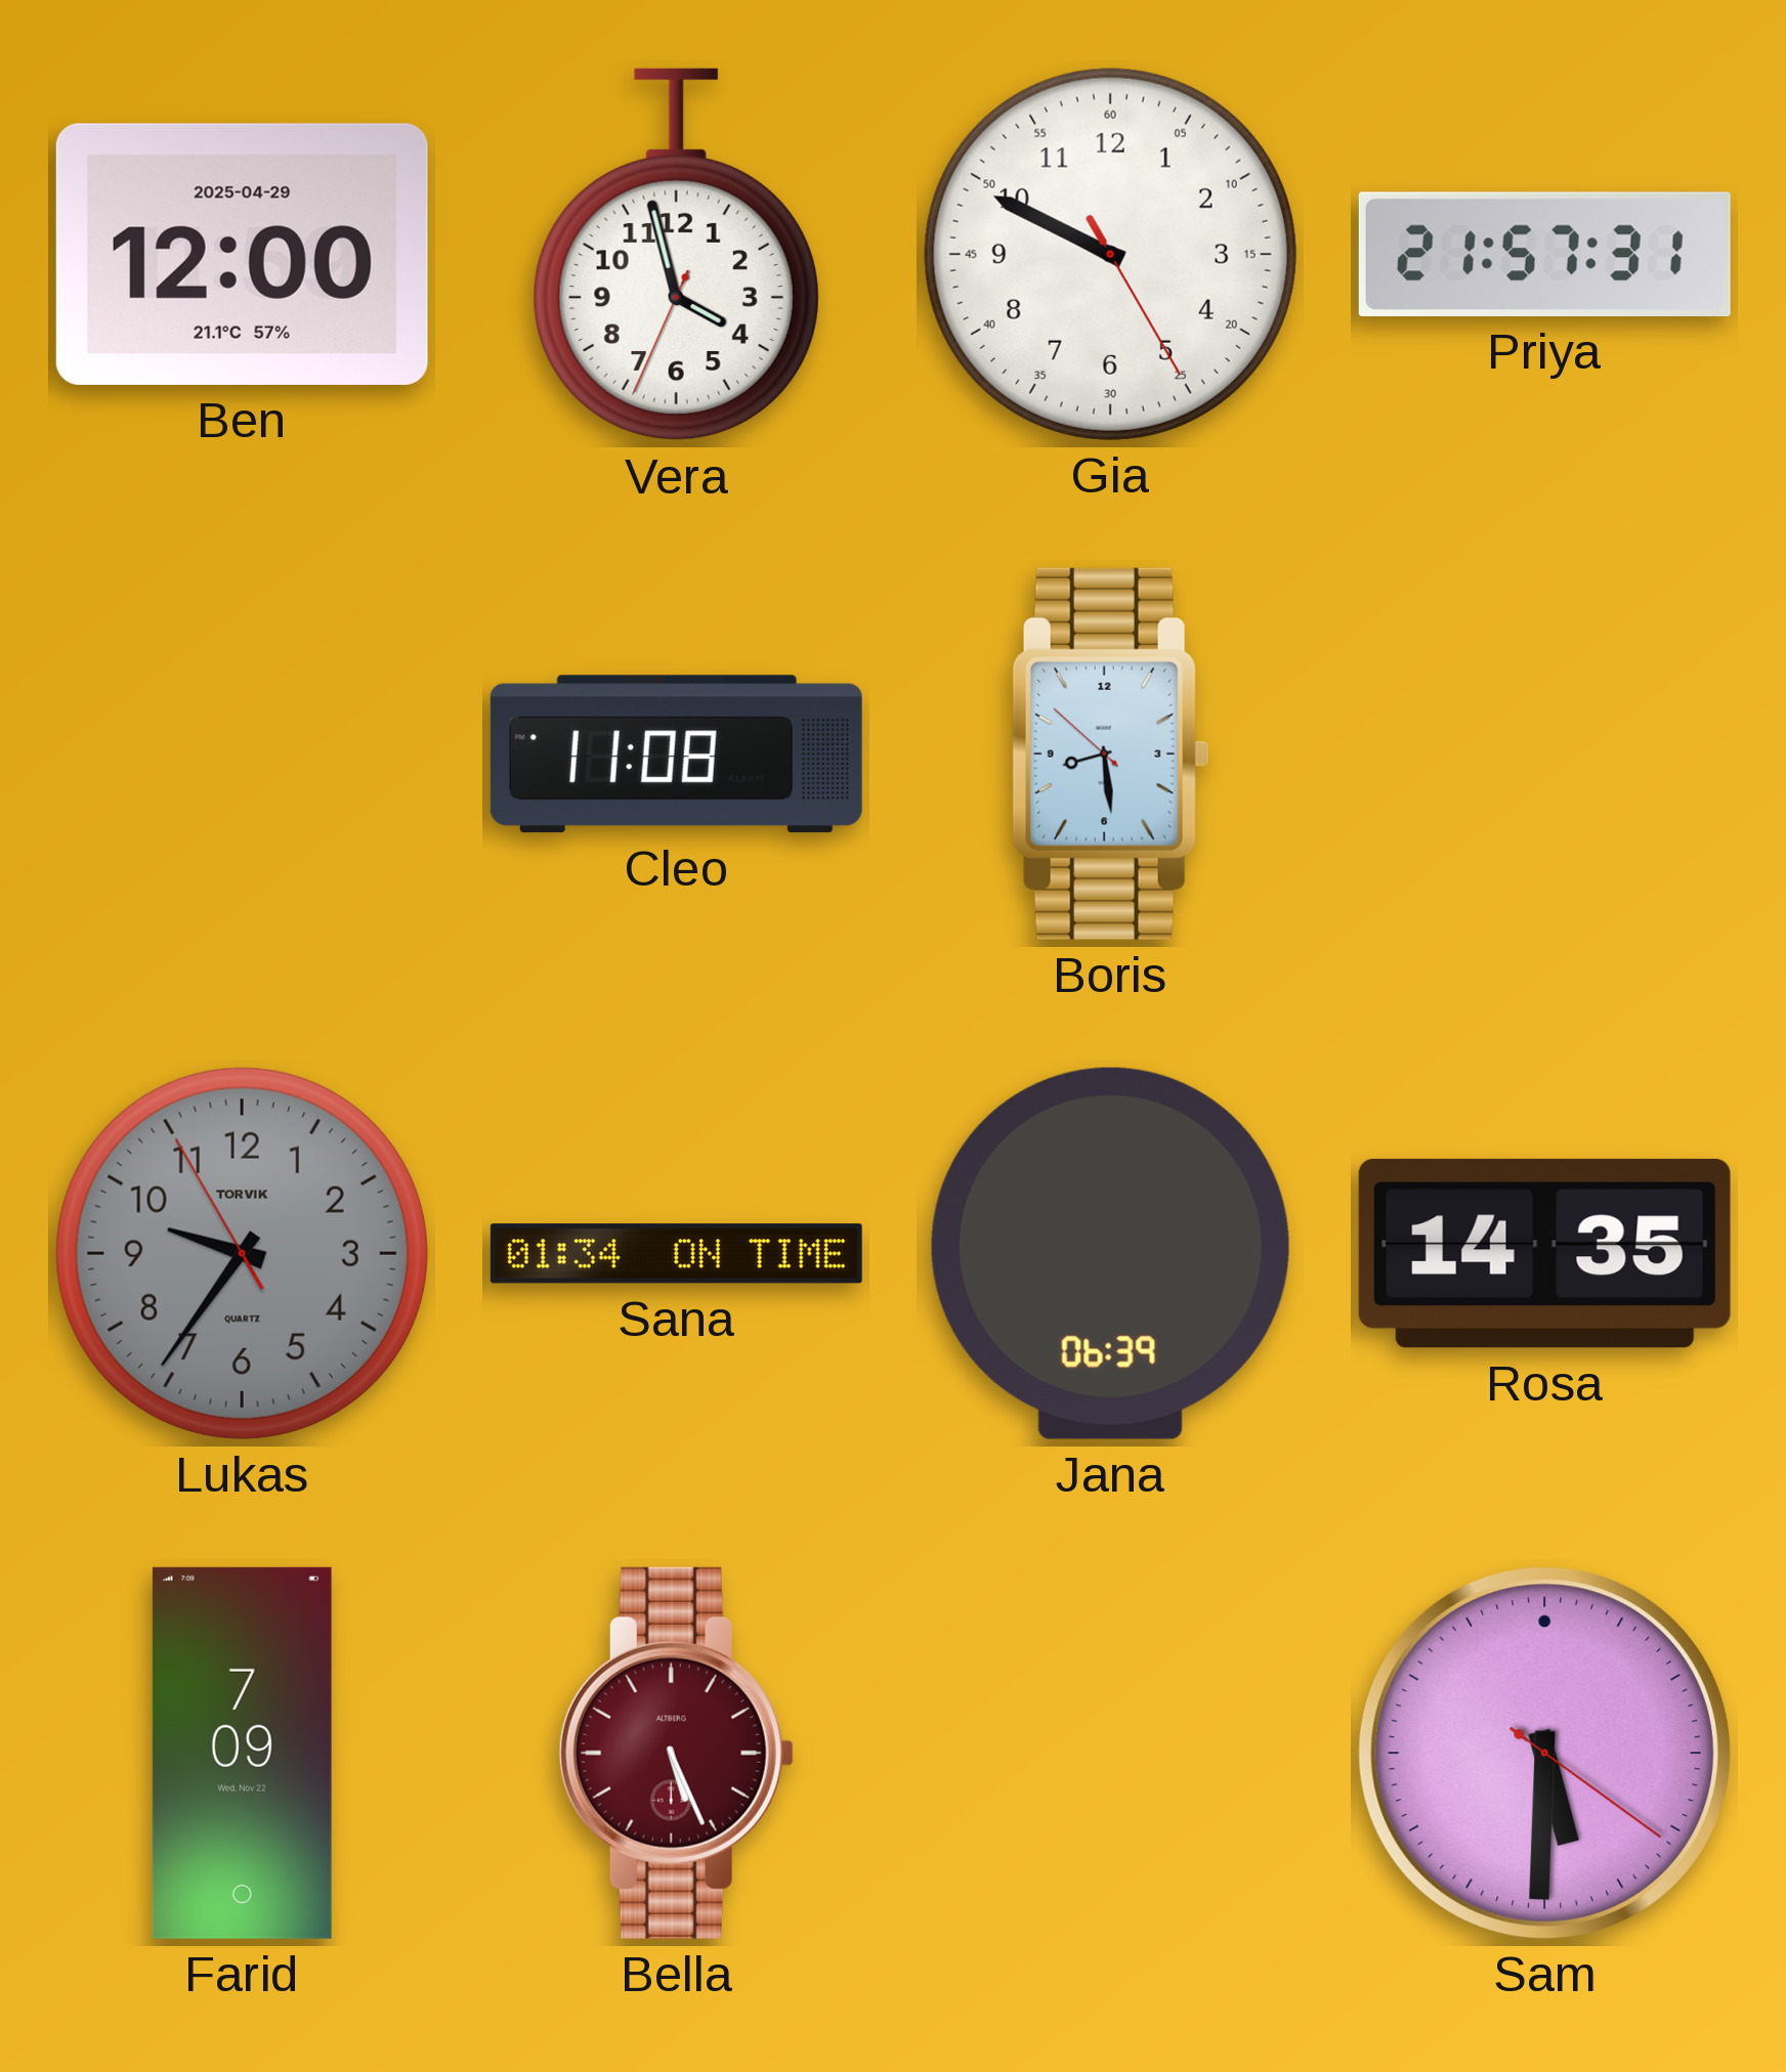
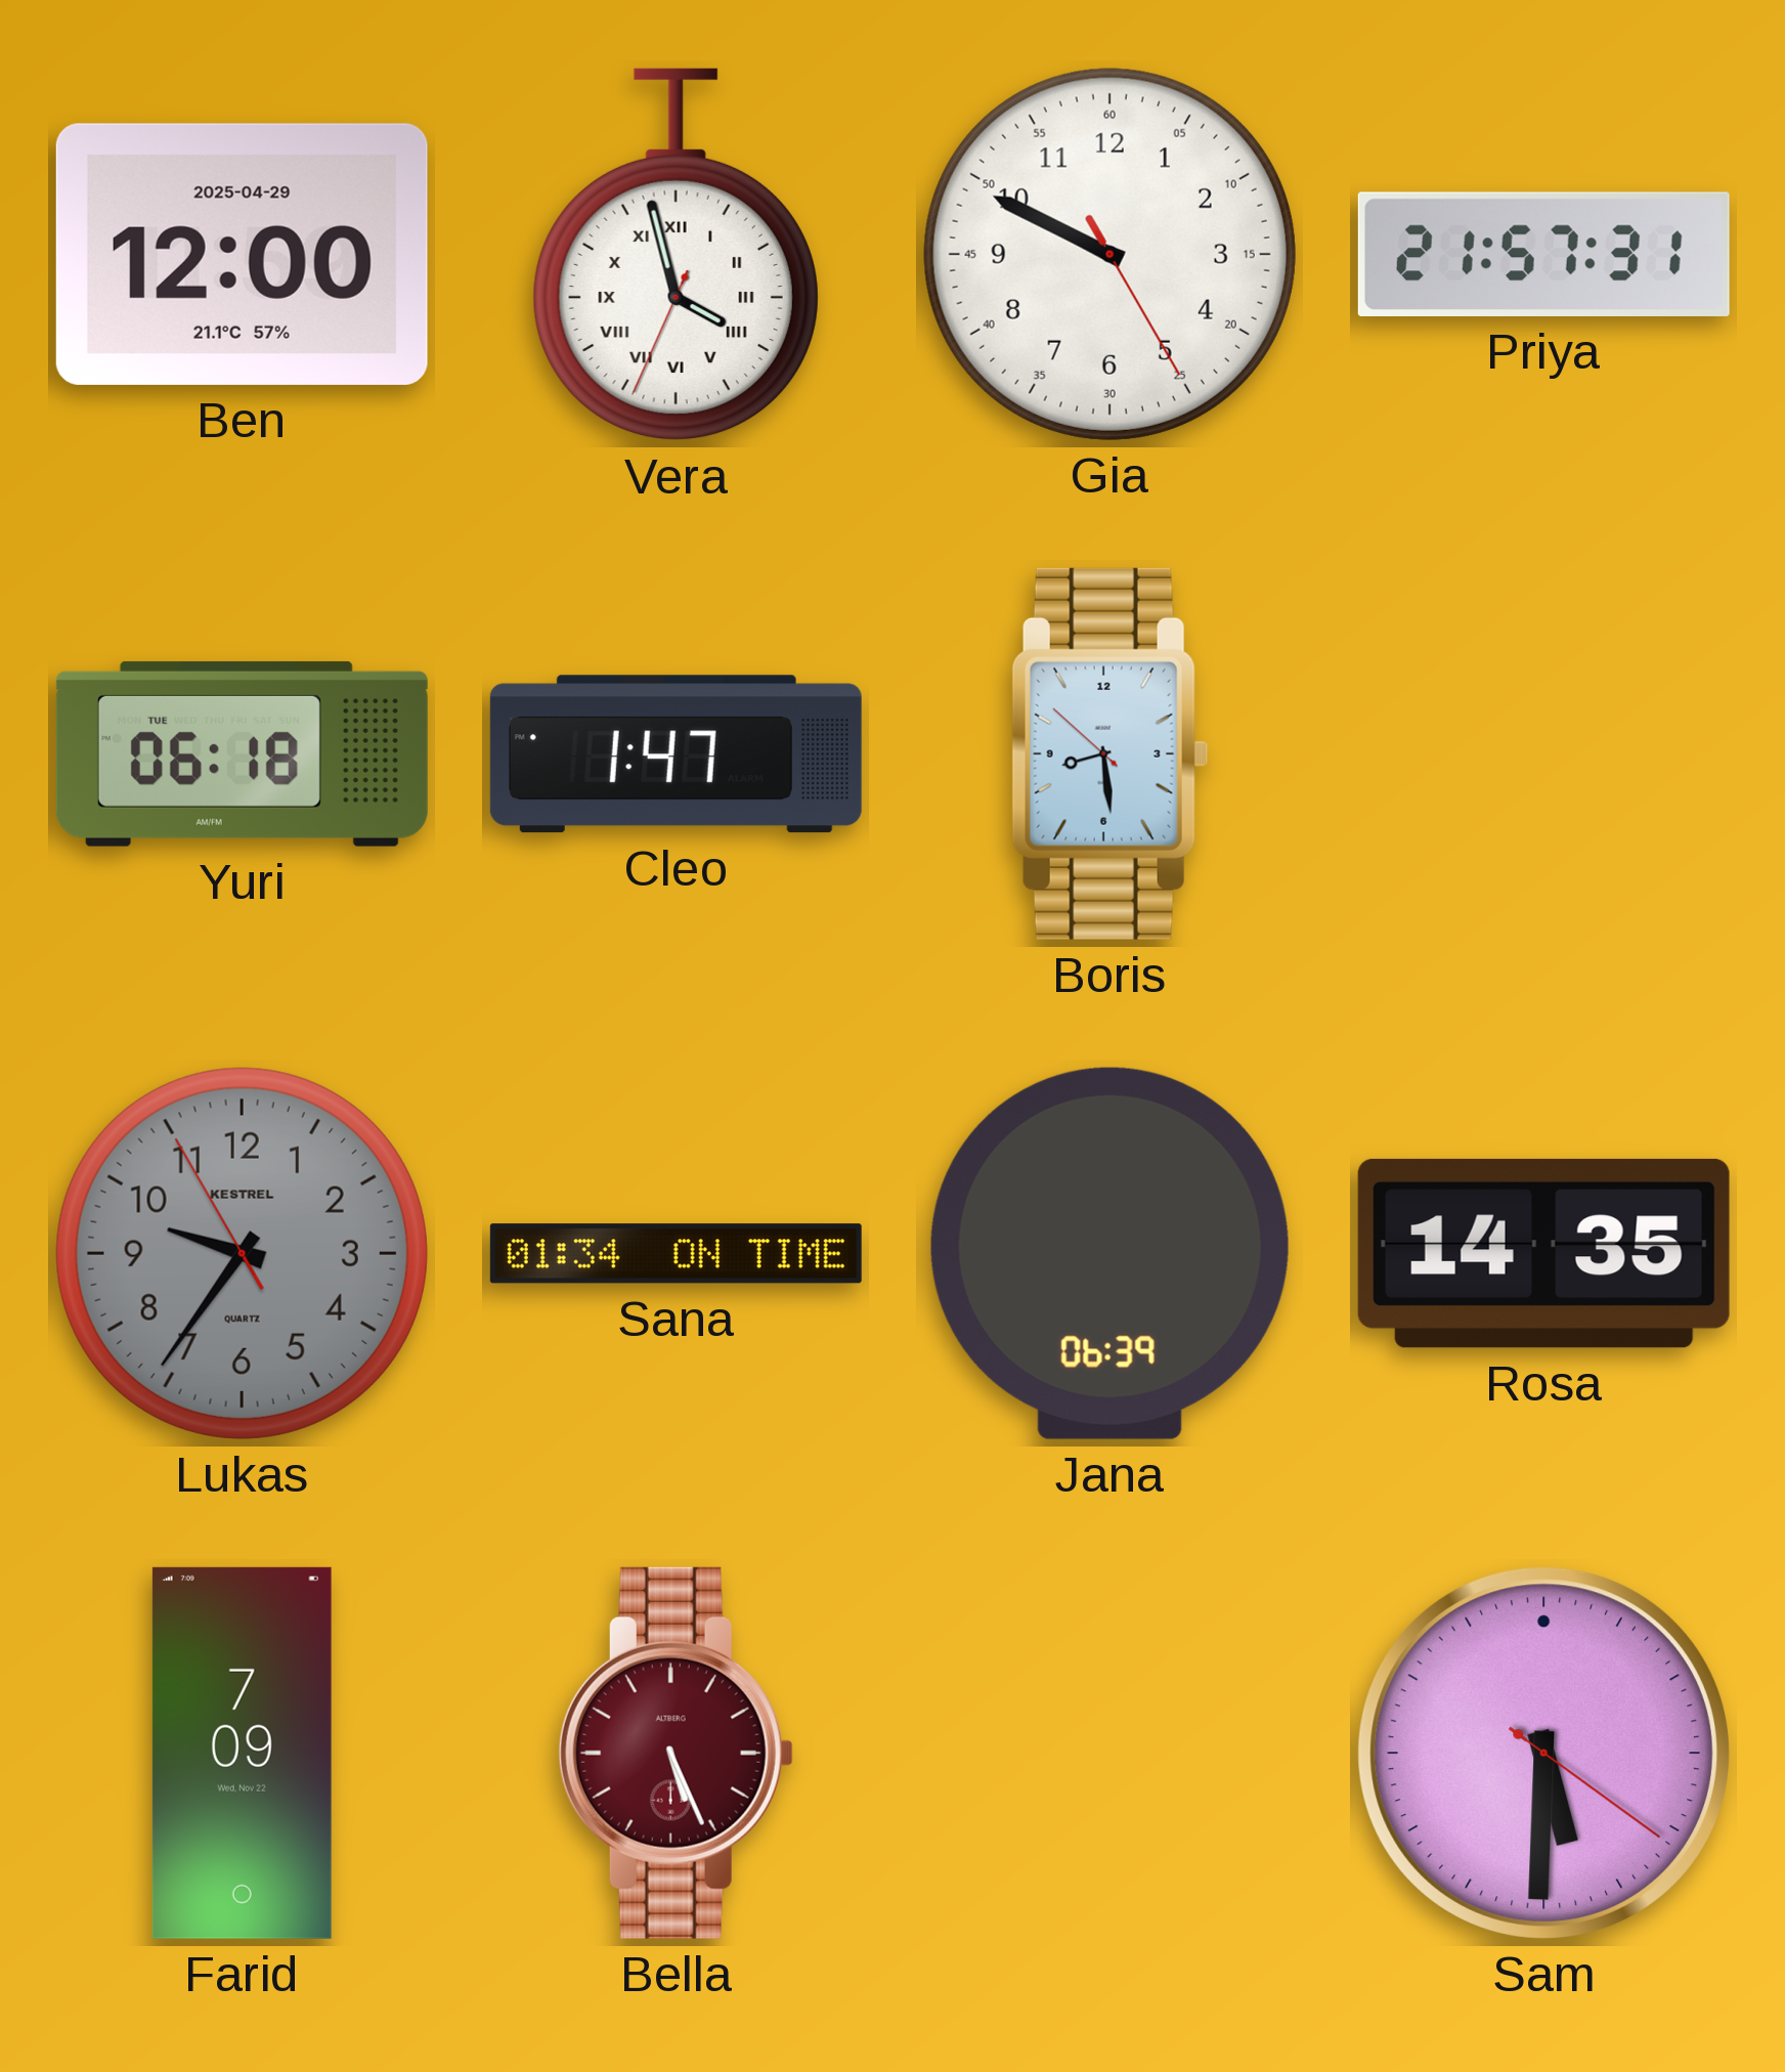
Vera numerals: Arabic -> Roman (676, 255)
Yuri: none -> 06:18 (242, 753)
Cleo: 11:08 -> 1:47 (676, 754)
Lukas brand: TORVIK -> KESTREL (242, 1253)
